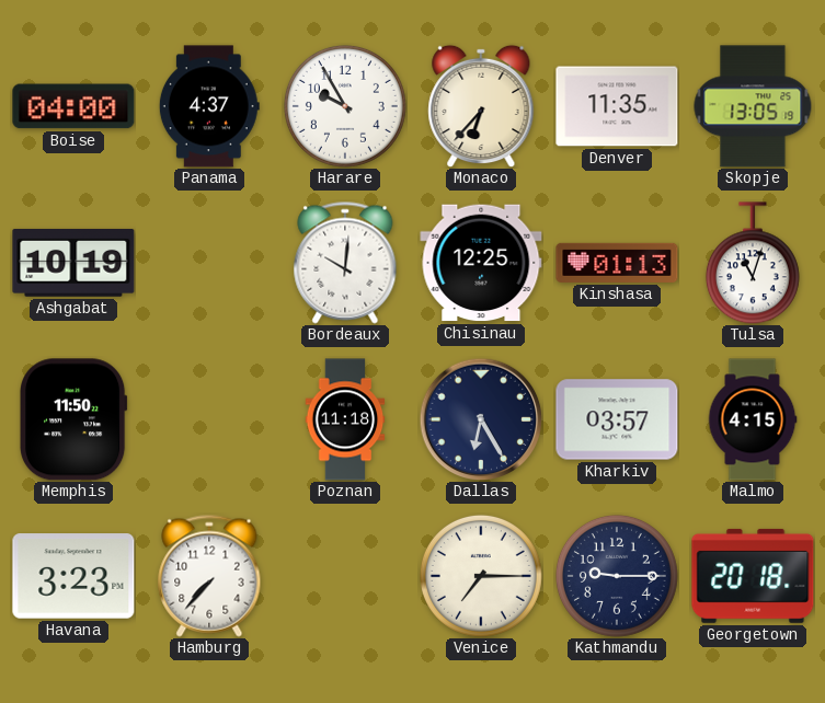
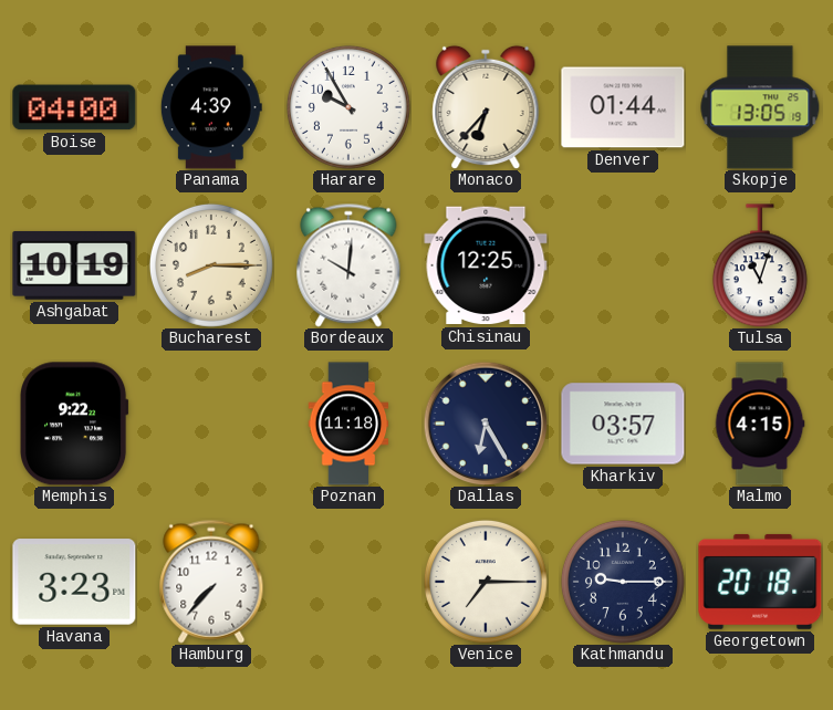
Panama: 4:37 -> 4:39 (211, 107)
Denver: 11:35 -> 01:44 (623, 107)
Bucharest: none -> 8:15 (211, 265)
Kinshasa: 01:13 -> none (617, 263)
Memphis: 11:50 -> 9:22 (75, 424)
